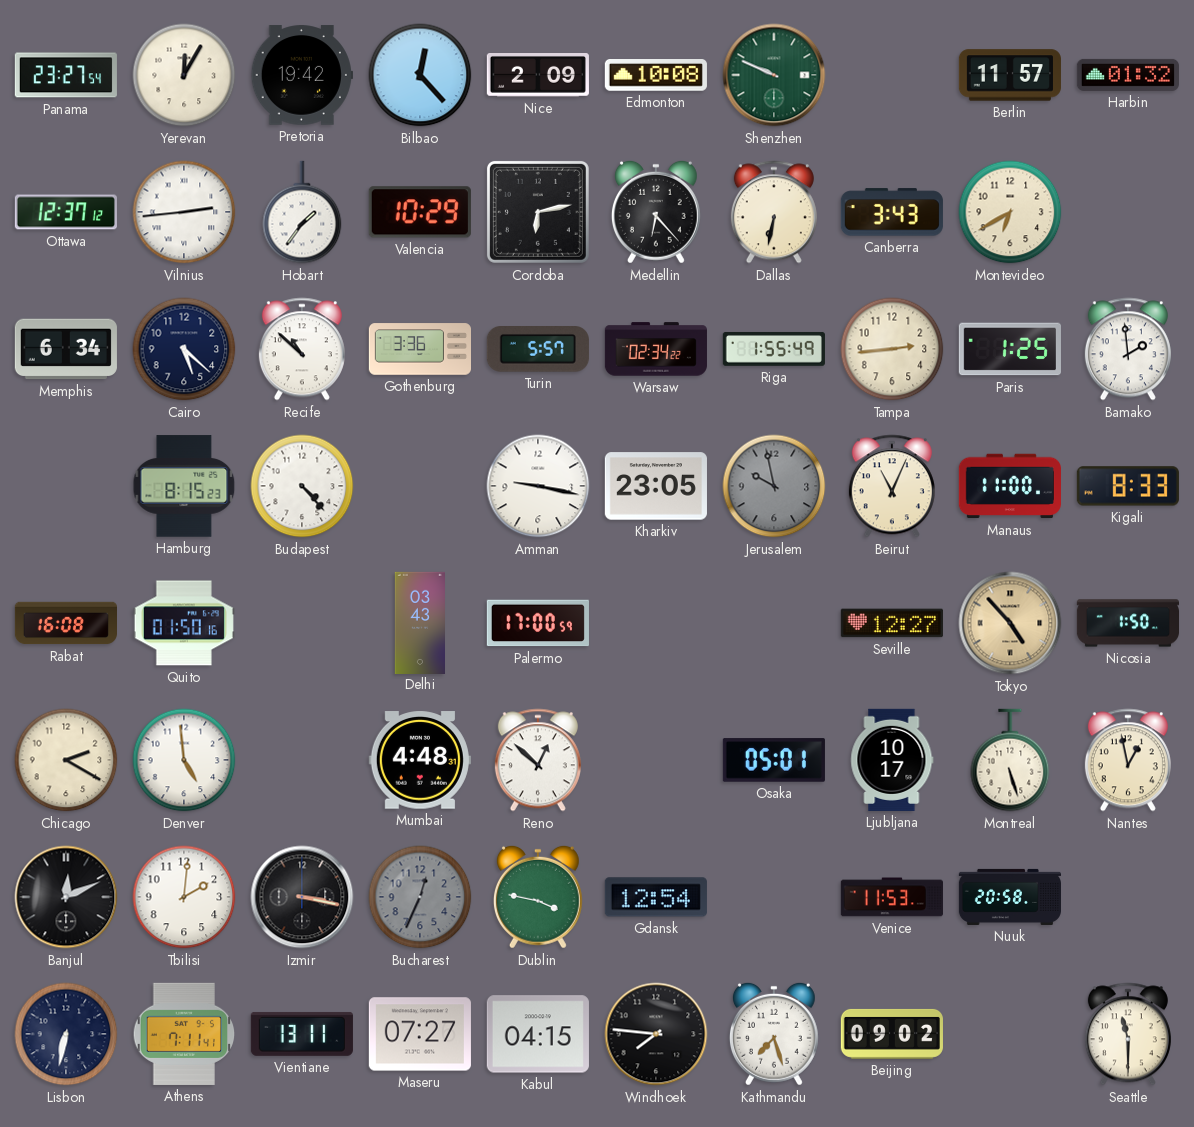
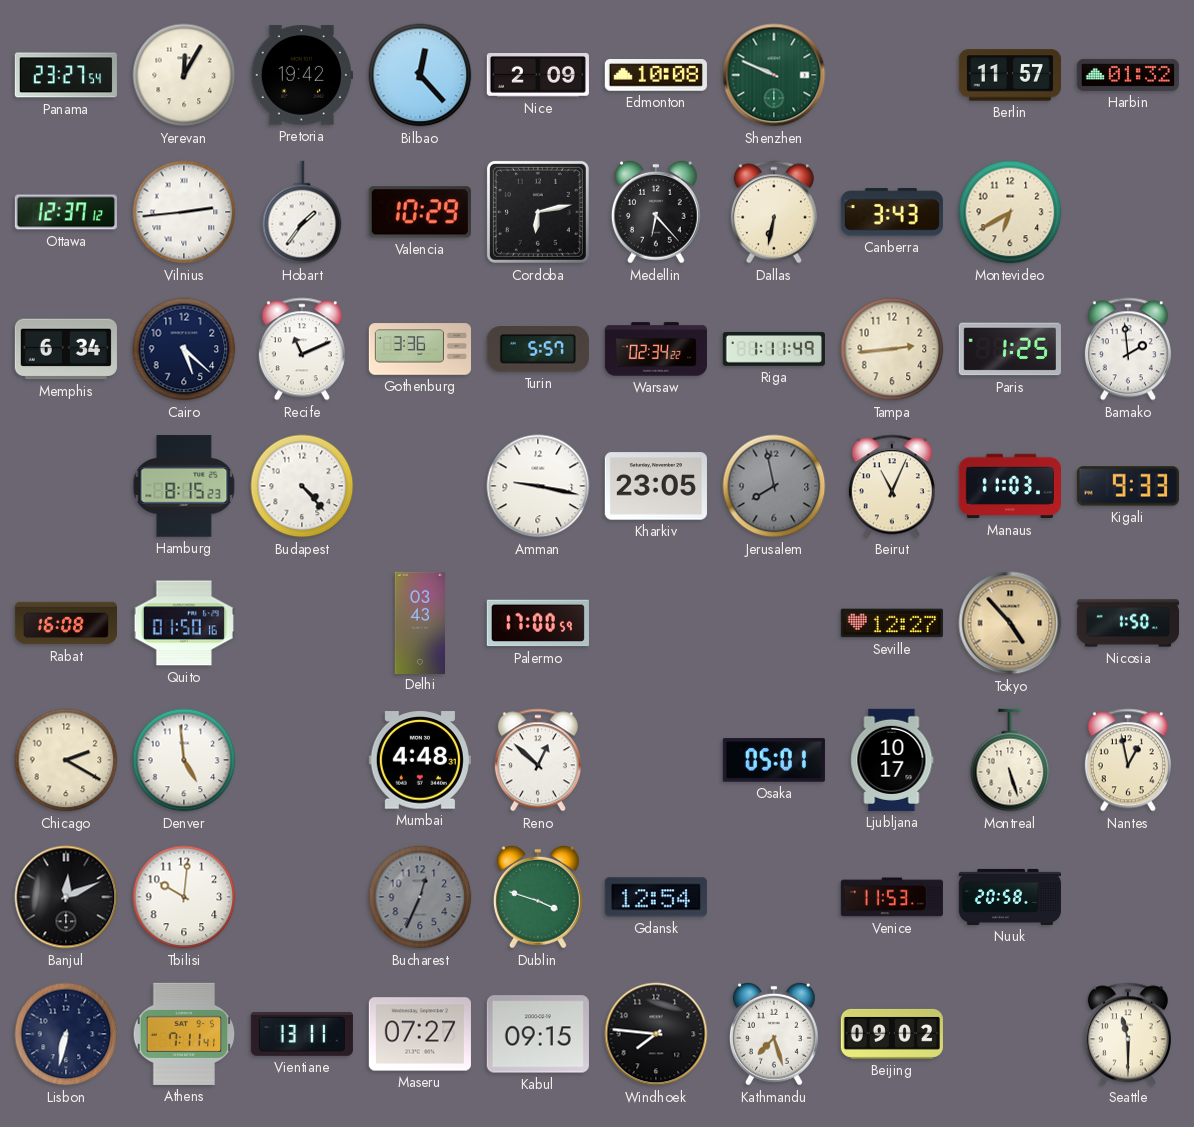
Recife: 10:52 -> 11:11 (302, 349)
Riga: 1:55 -> 1:11 (774, 349)
Jerusalem: 9:58 -> 7:58 (774, 486)
Manaus: 11:00 -> 11:03 (1010, 486)
Kigali: 8:33 -> 9:33 (1128, 486)
Tbilisi: 2:01 -> 10:01 (184, 897)
Izmir: 3:17 -> none (302, 897)
Dublin: 3:47 -> 3:48 (538, 897)
Kabul: 04:15 -> 09:15 (538, 1034)
